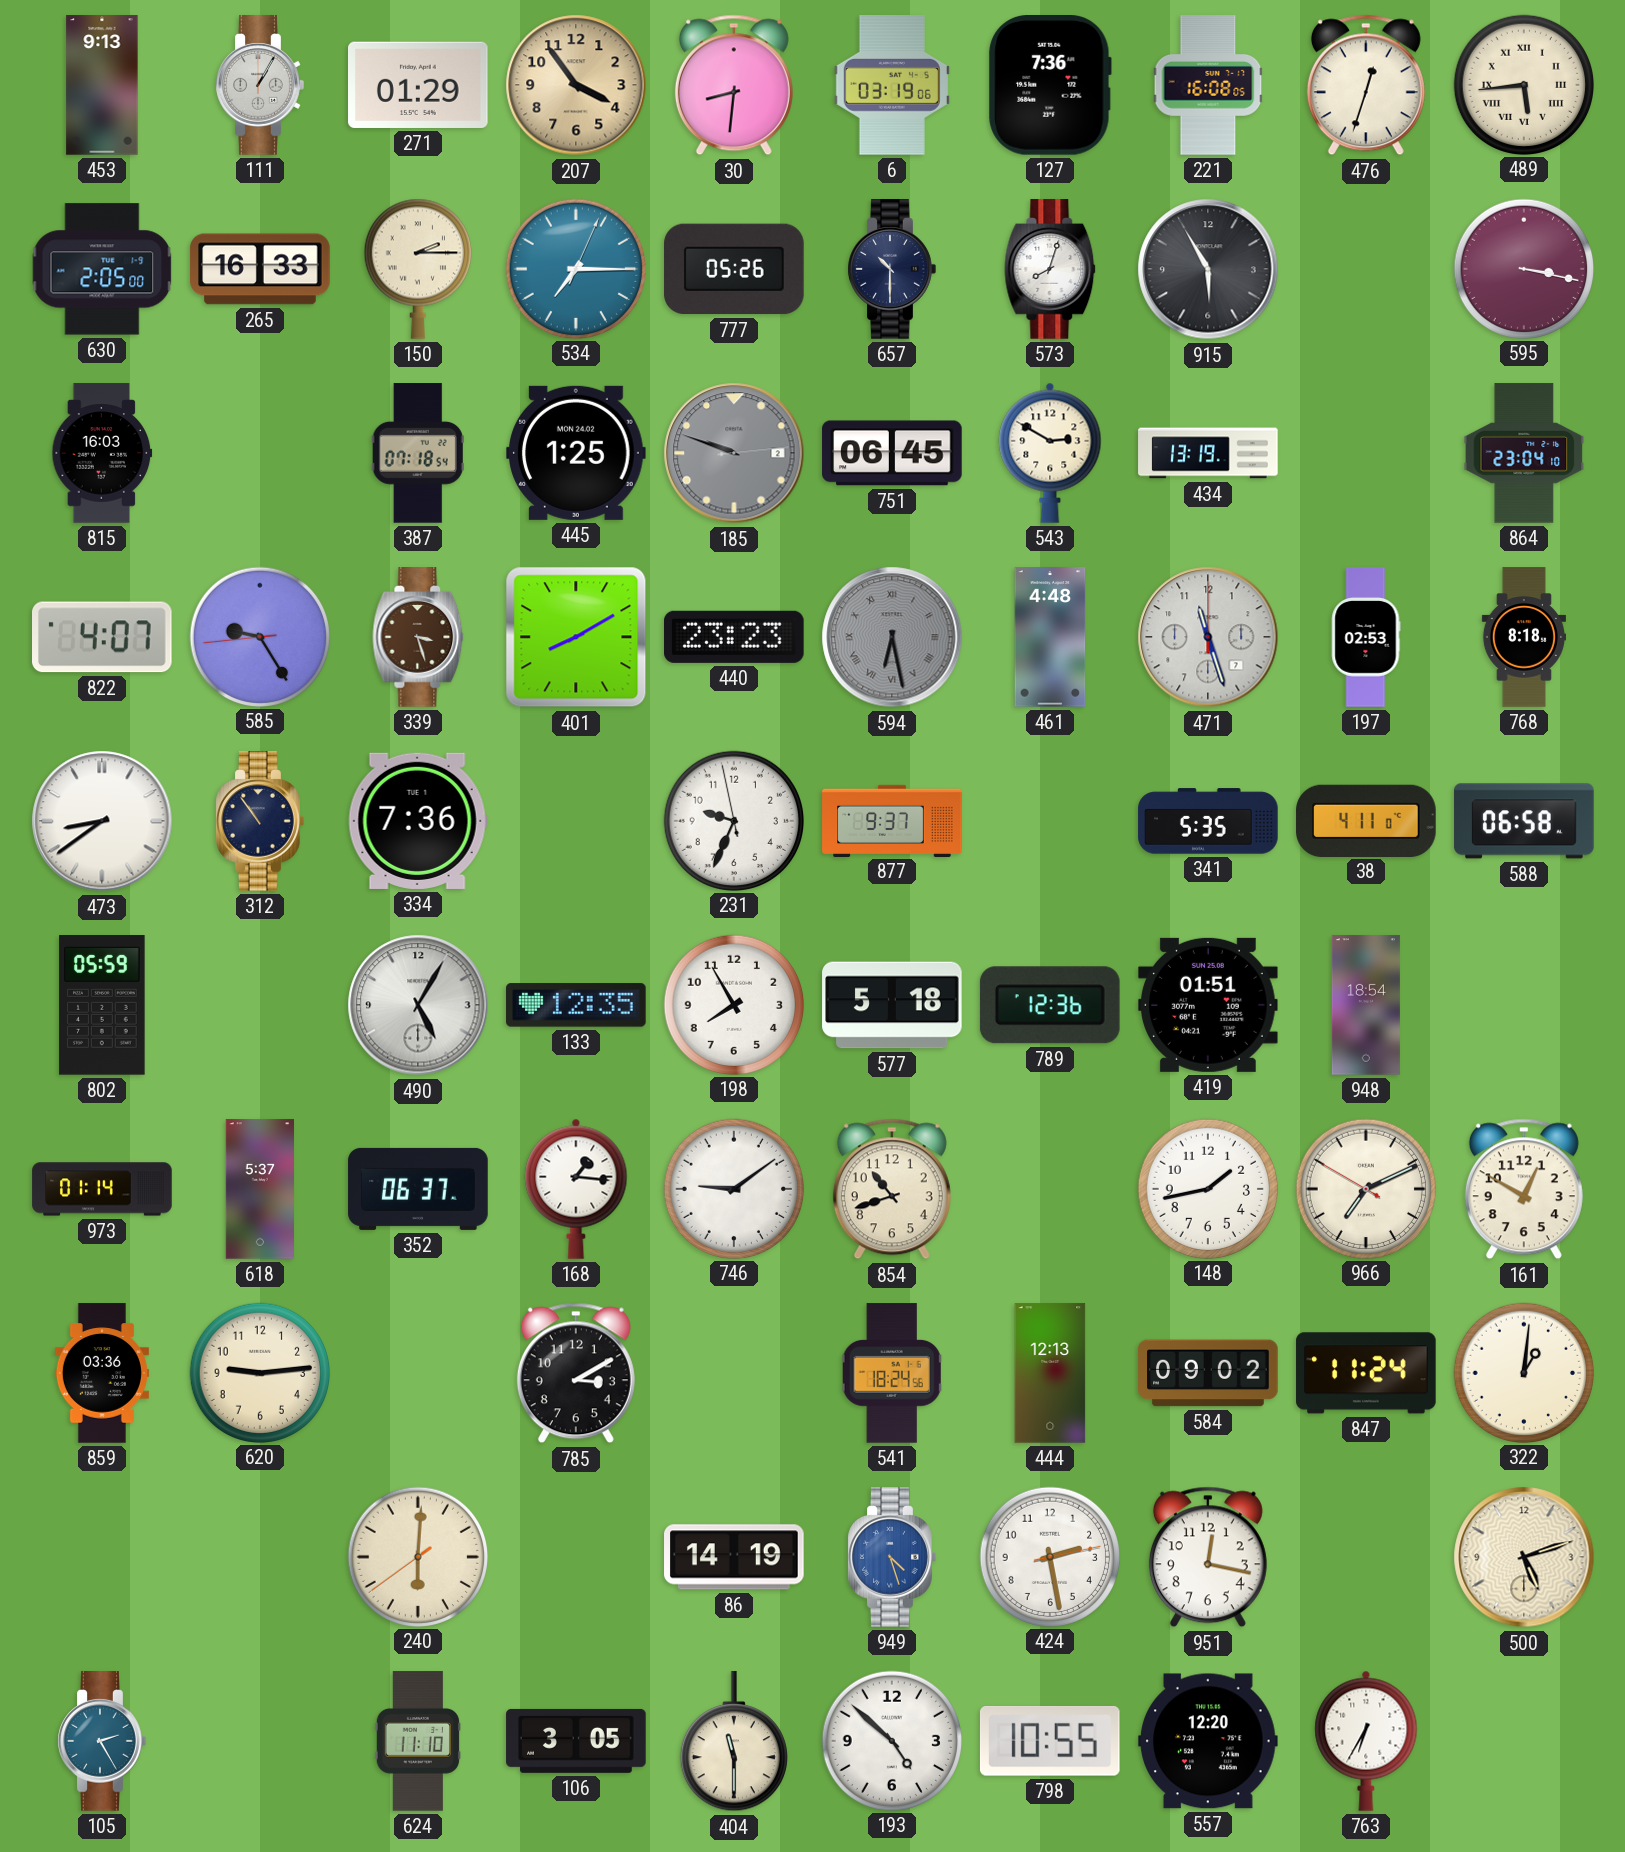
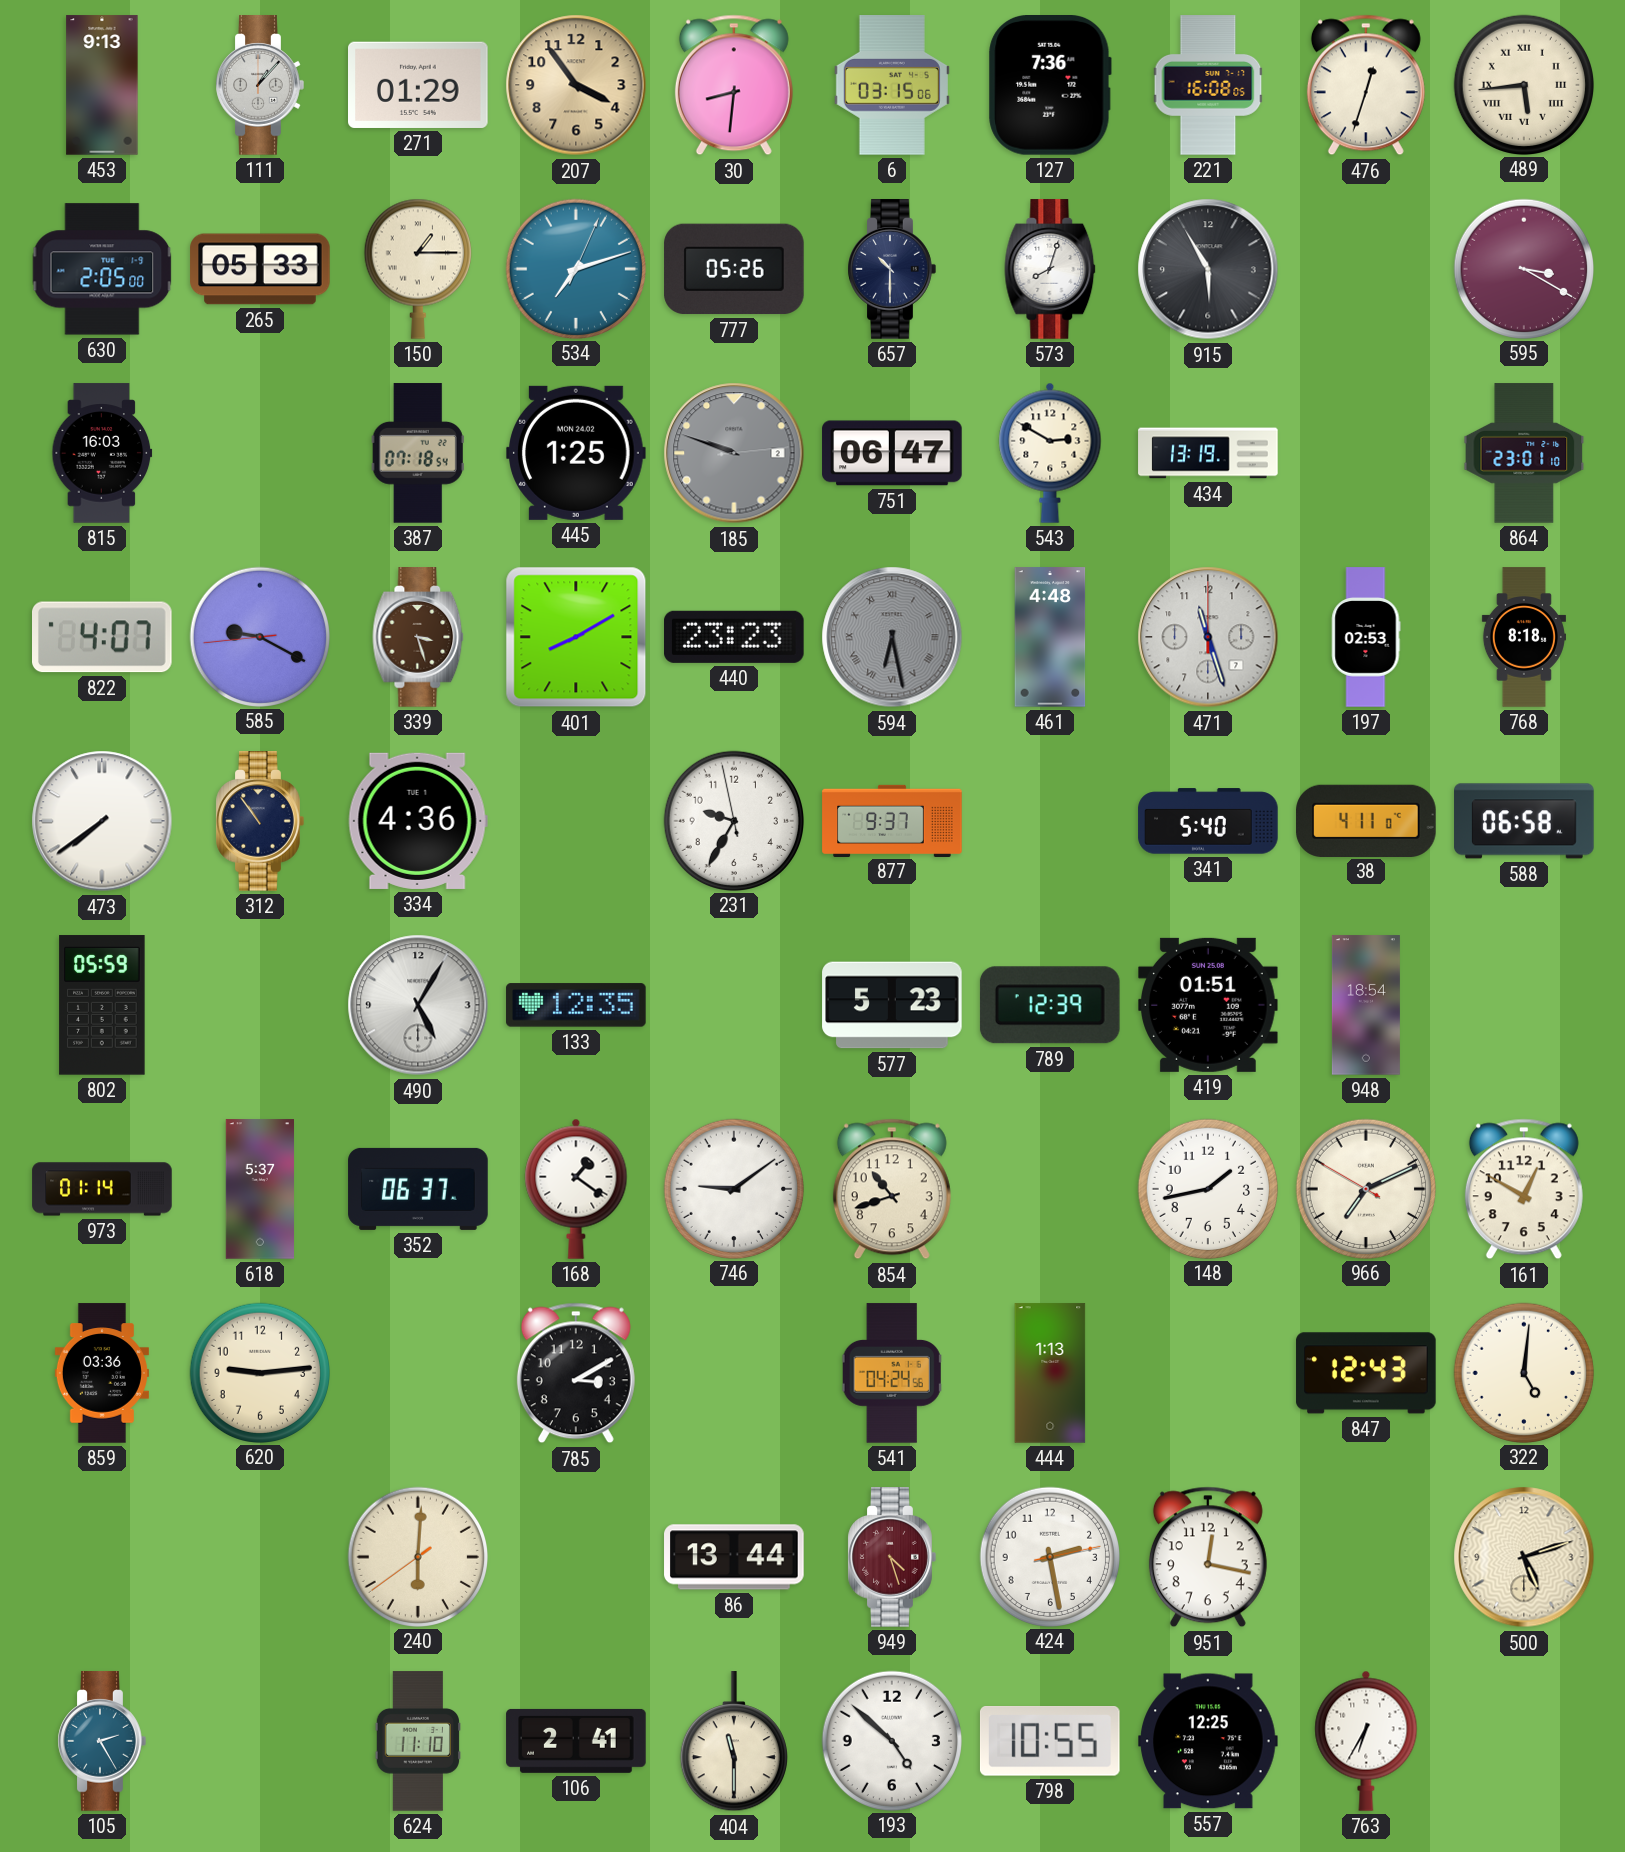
111: 1:05 -> 1:07 (260, 85)
6: 03:19 -> 03:15 (892, 85)
265: 16:33 -> 05:33 (260, 269)
150: 2:15 -> 1:15 (418, 269)
534: 7:15 -> 7:12 (575, 268)
595: 3:17 -> 3:20 (1523, 268)
751: 06:45 -> 06:47 (892, 453)
864: 23:04 -> 23:01 (1524, 453)
585: 9:24 -> 9:19 (259, 636)
473: 8:39 -> 7:39 (102, 821)
334: 7:36 -> 4:36 (418, 821)
231: 9:33 -> 9:34 (733, 820)
341: 5:35 -> 5:40 (1208, 821)
198: 7:55 -> none (733, 1004)
577: 5:18 -> 5:23 (892, 1005)
789: 12:36 -> 12:39 (1050, 1005)
168: 1:16 -> 1:21 (576, 1189)
541: 18:24 -> 04:24 (892, 1373)
444: 12:13 -> 1:13 (1050, 1373)
584: 09:02 -> none (1208, 1373)
847: 11:24 -> 12:43 (1366, 1373)
322: 1:01 -> 5:01 (1523, 1372)
86: 14:19 -> 13:44 (734, 1557)
949 dial: blue -> burgundy (892, 1557)
106: 3:05 -> 2:41 (576, 1741)
557: 12:20 -> 12:25 (1208, 1741)
